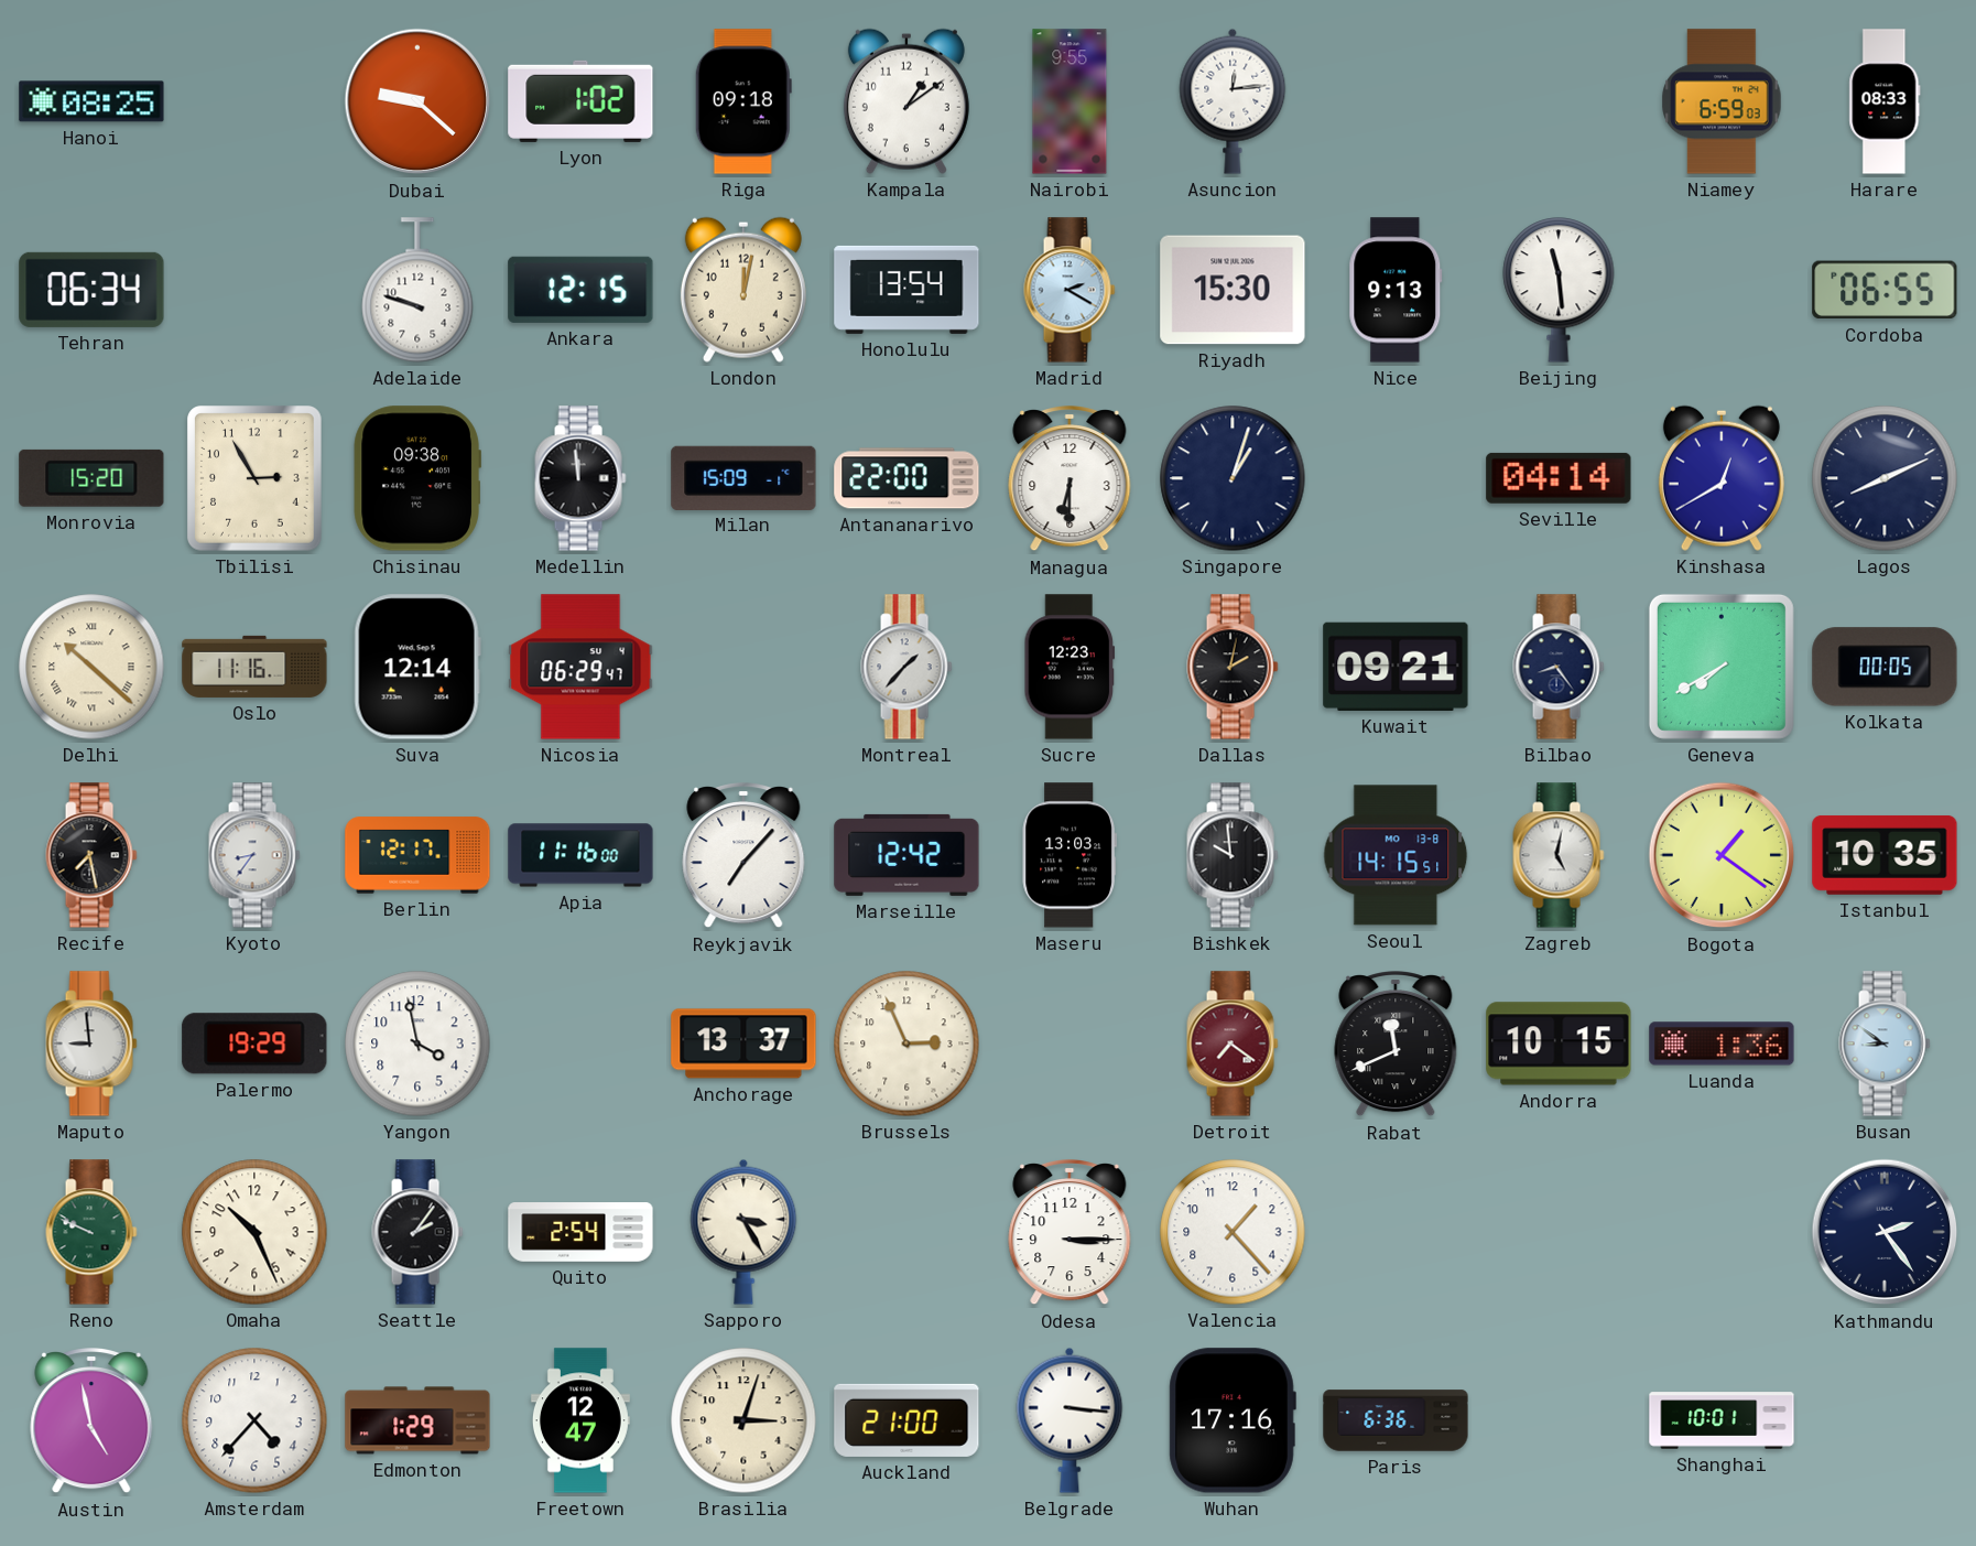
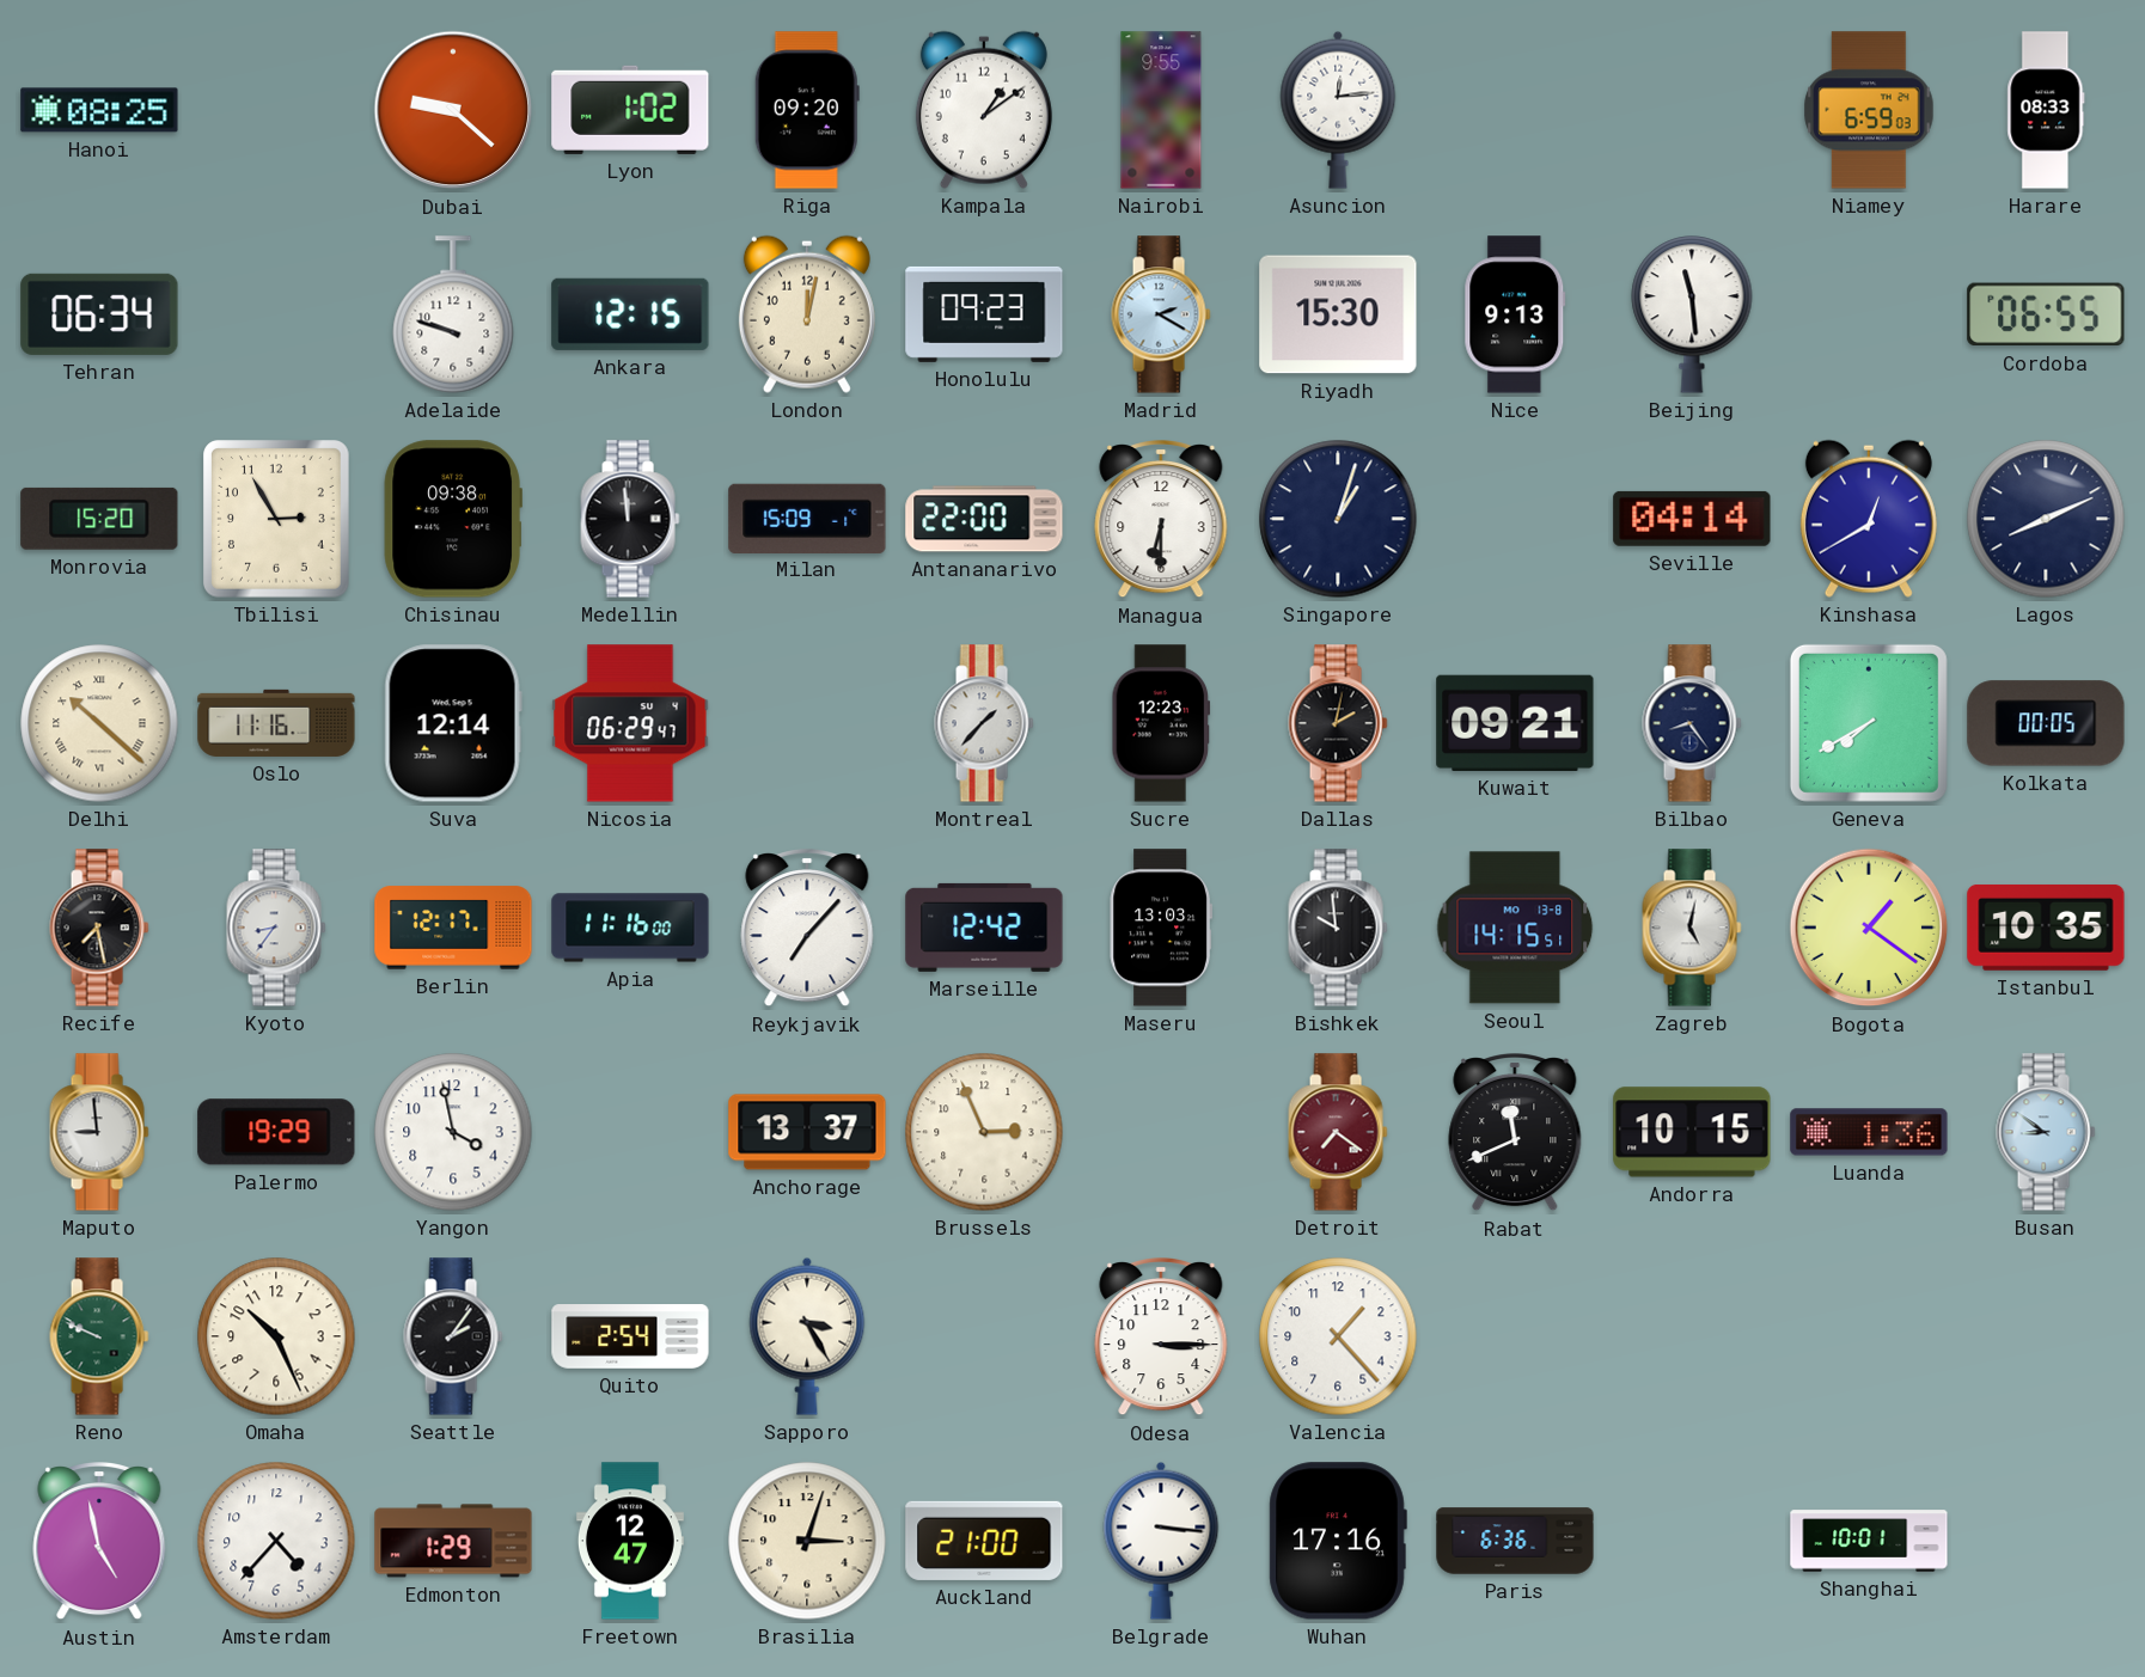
Riga: 09:18 -> 09:20 (807, 110)
Honolulu: 13:54 -> 09:23 (984, 314)
Kathmandu: 2:24 -> none (1885, 1232)
